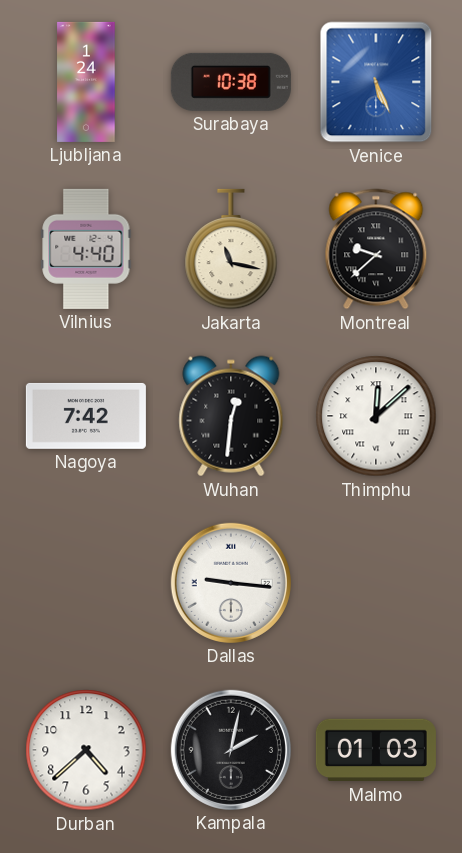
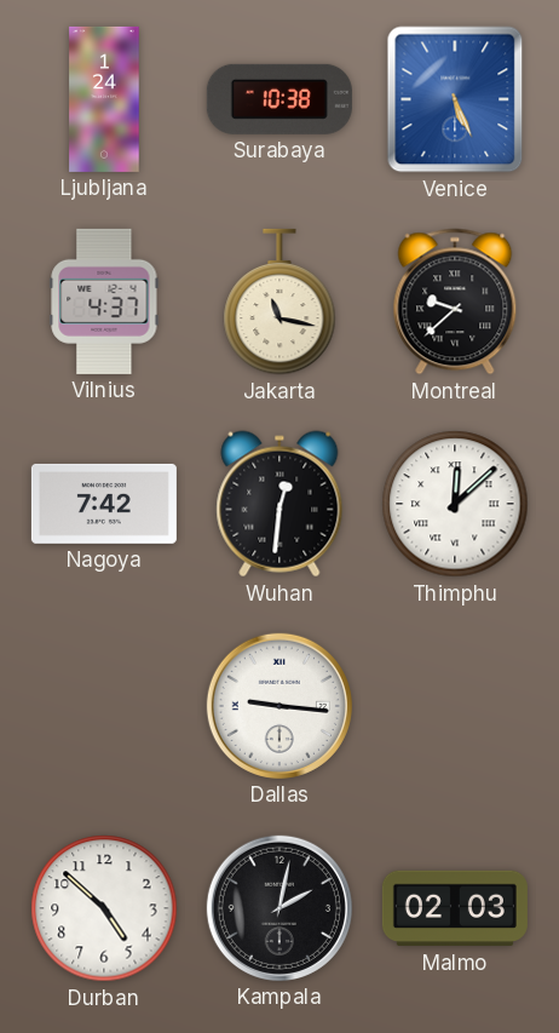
Vilnius: 4:40 -> 4:37 (104, 302)
Durban: 4:38 -> 4:52 (104, 908)
Malmo: 01:03 -> 02:03 (455, 908)
